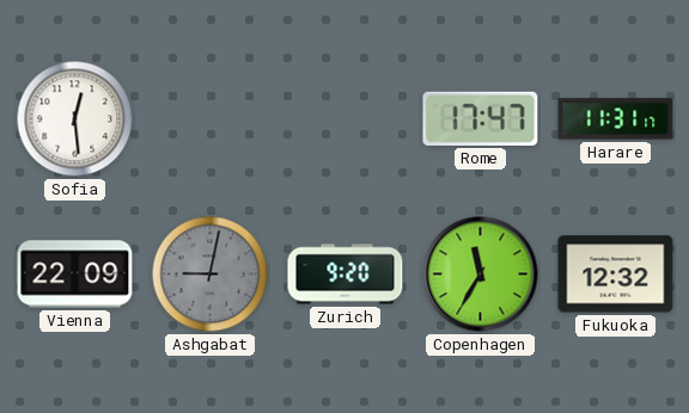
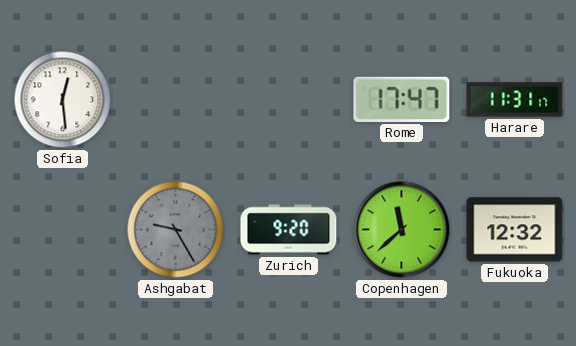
Vienna: 22:09 -> none (75, 275)
Ashgabat: 9:02 -> 9:25 (176, 230)
Copenhagen: 11:35 -> 11:38 (402, 230)
